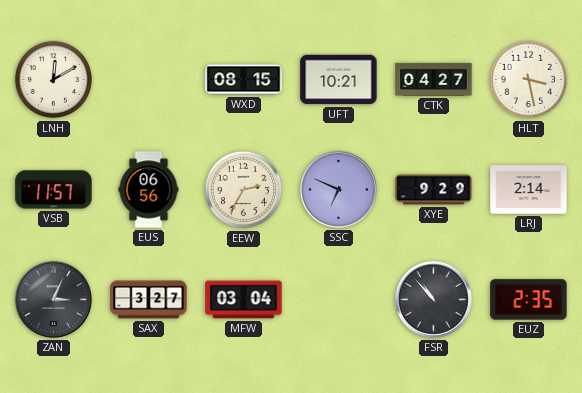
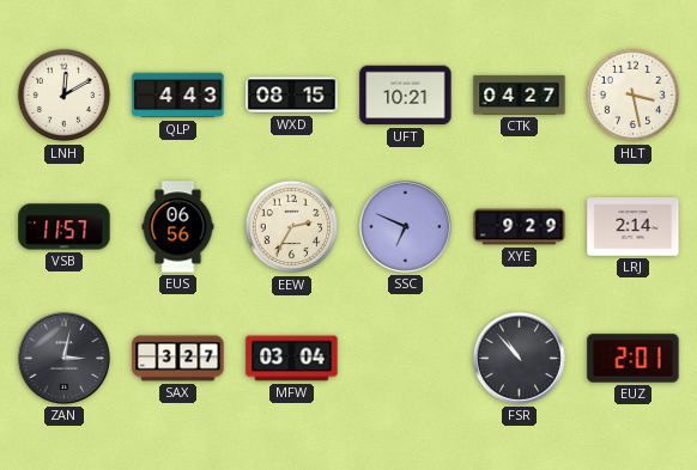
QLP: none -> 4:43 (178, 96)
ZAN: 3:04 -> 3:02 (63, 358)
EUZ: 2:35 -> 2:01 (634, 359)
